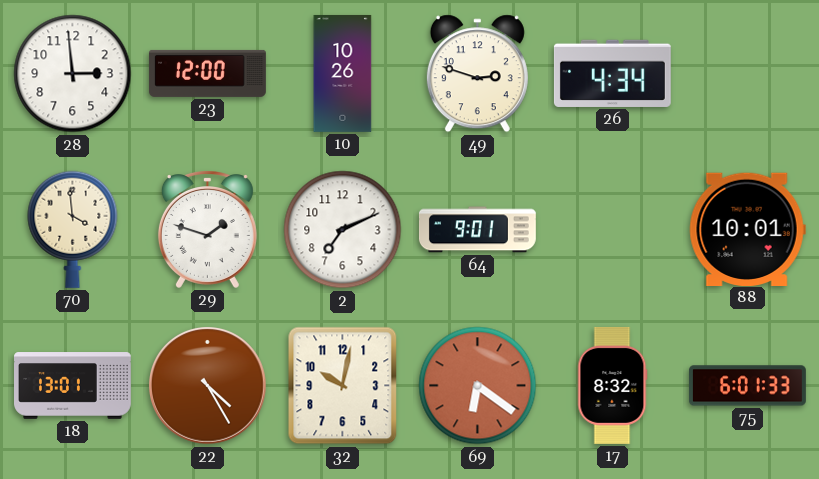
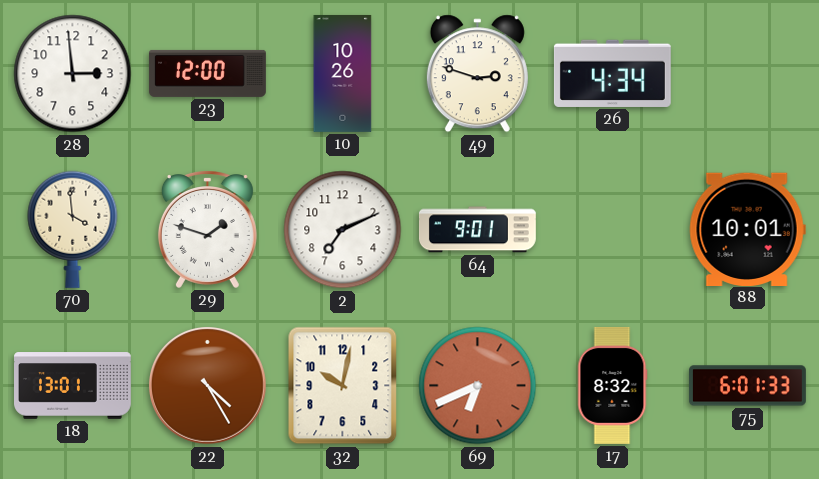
69: 6:21 -> 6:41 (478, 386)
